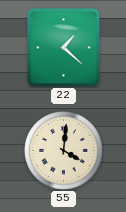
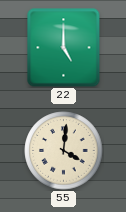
22: 1:22 -> 5:00 (64, 48)
